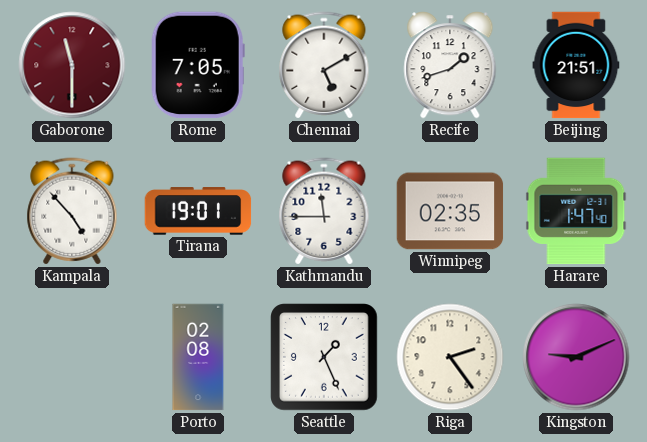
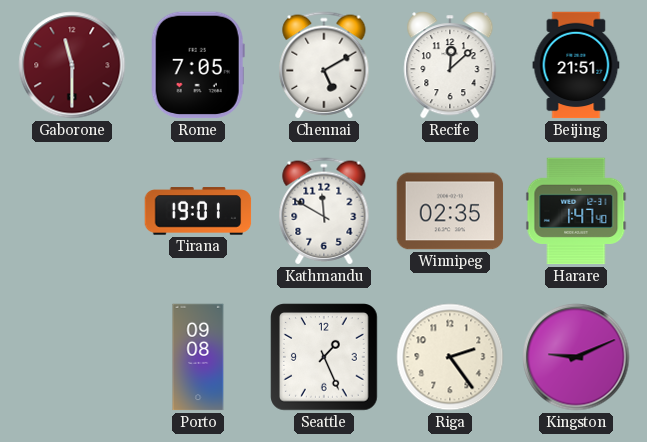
Recife: 1:42 -> 12:08 (450, 65)
Kampala: 4:53 -> none (72, 211)
Kathmandu: 11:45 -> 11:50 (324, 211)
Porto: 02:08 -> 09:08 (198, 357)
